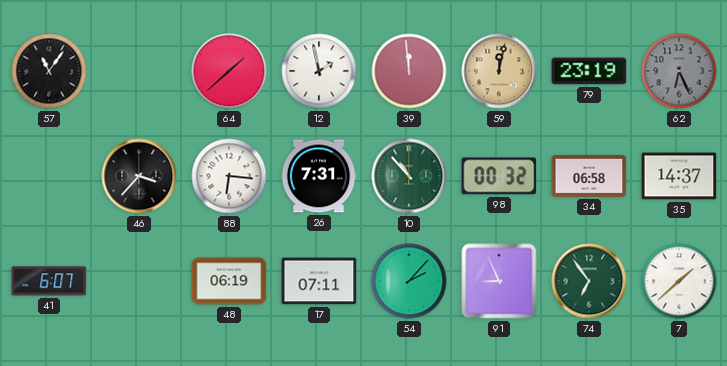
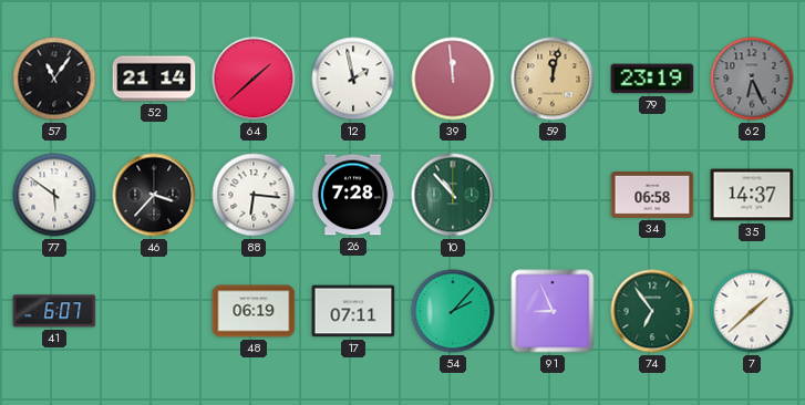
52: none -> 21:14 (154, 79)
77: none -> 5:51 (54, 195)
26: 7:31 -> 7:28 (353, 195)
98: 00:32 -> none (499, 176)
